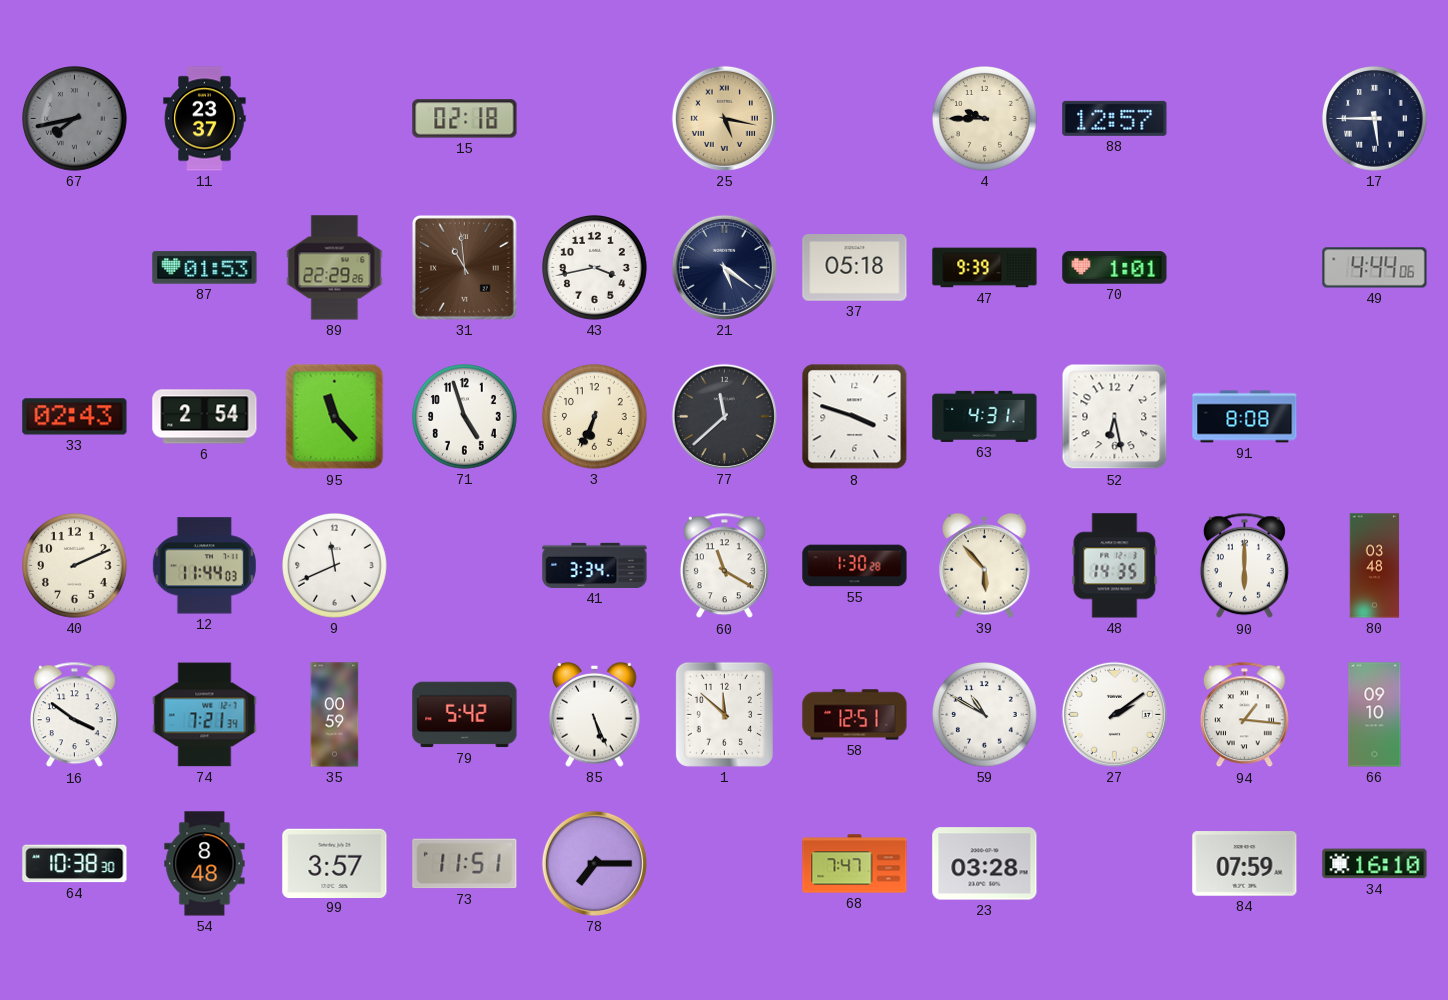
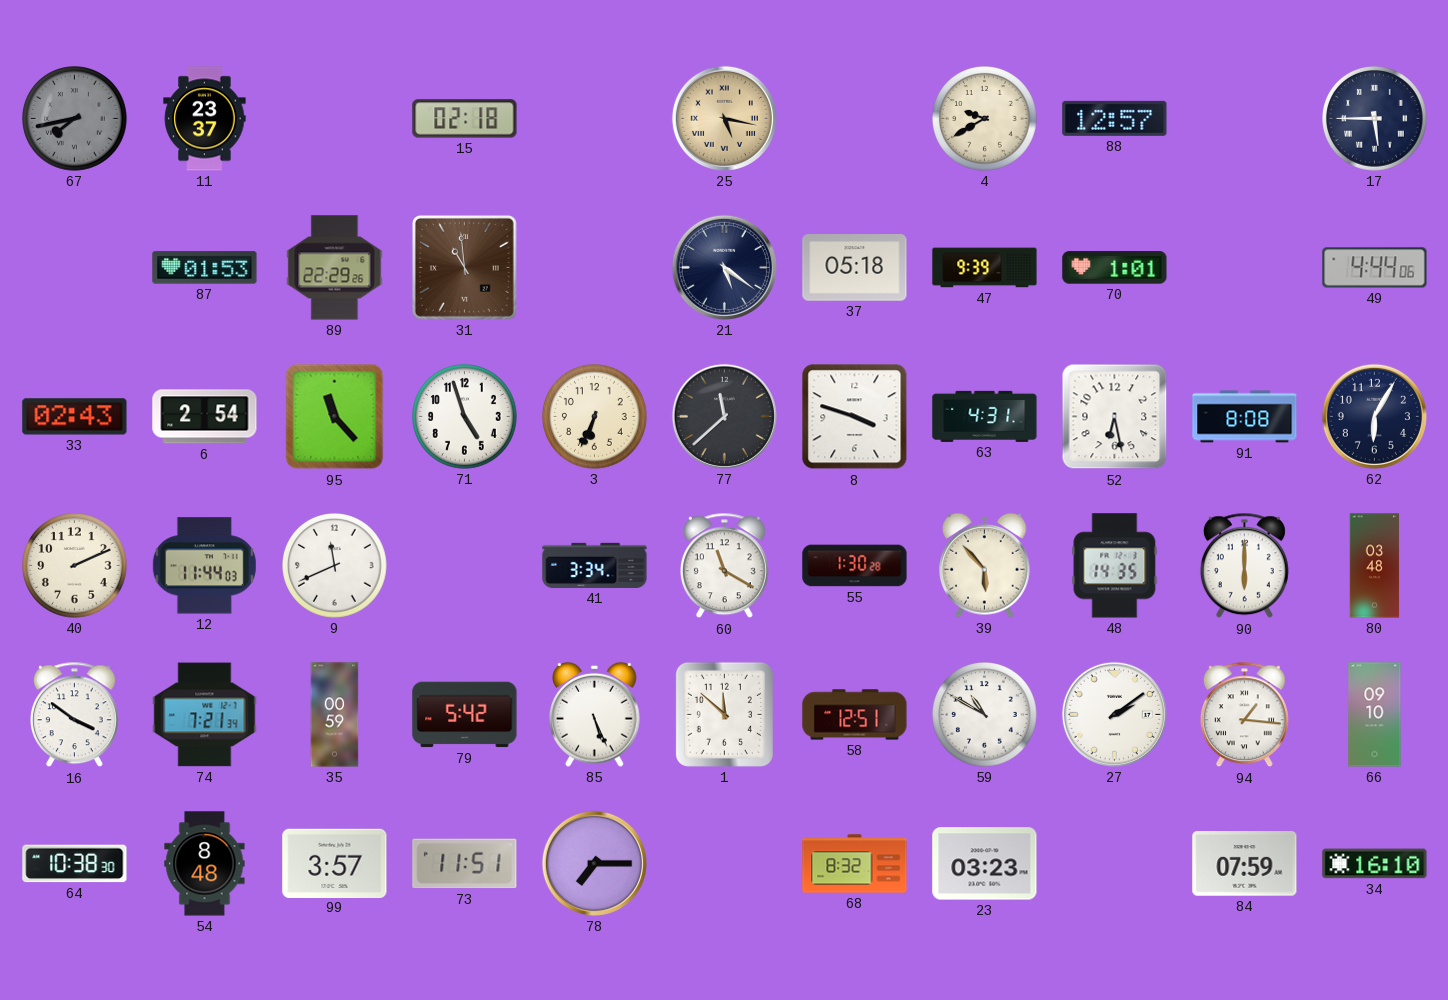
4: 9:45 -> 9:40 (985, 119)
43: 3:43 -> none (595, 268)
62: none -> 6:05 (1374, 416)
68: 7:47 -> 8:32 (855, 864)
23: 03:28 -> 03:23 (985, 864)
